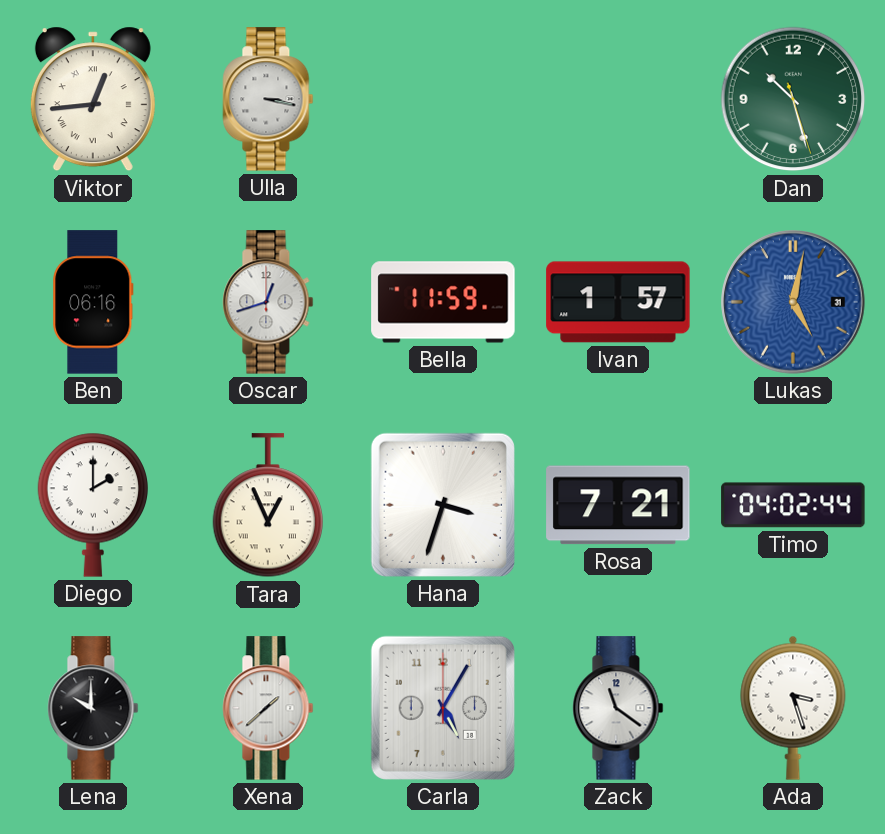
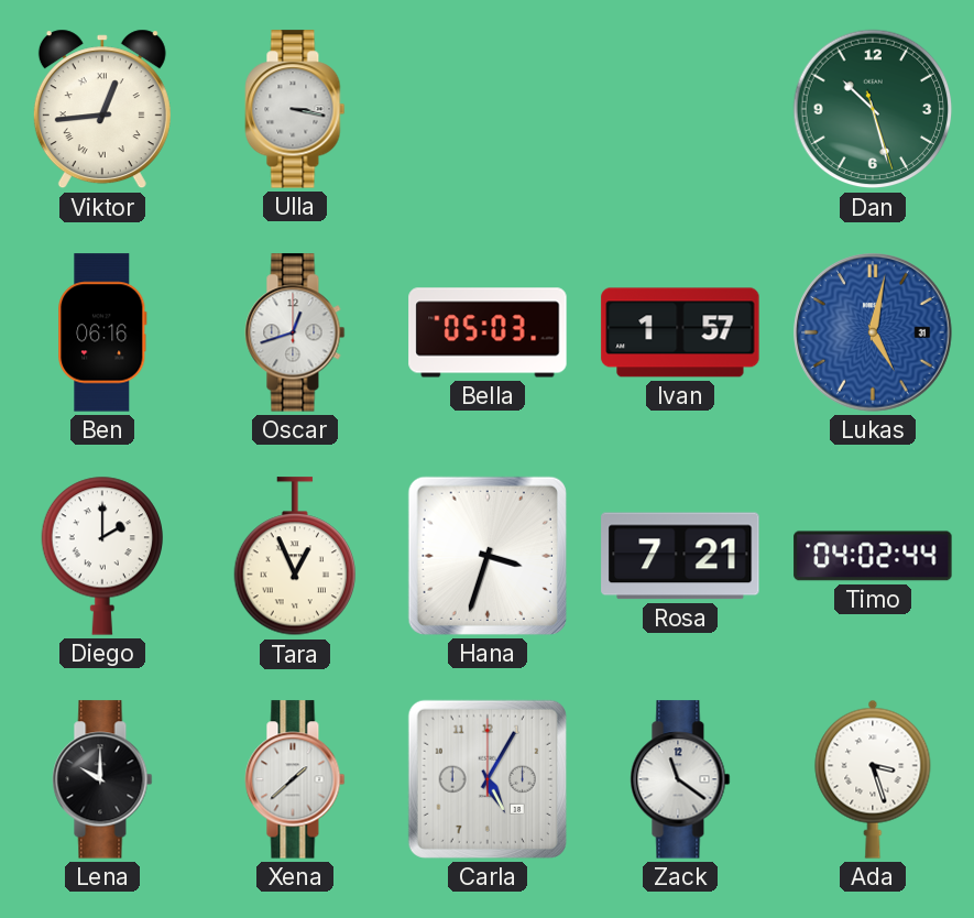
Bella: 11:59 -> 05:03 (488, 332)
